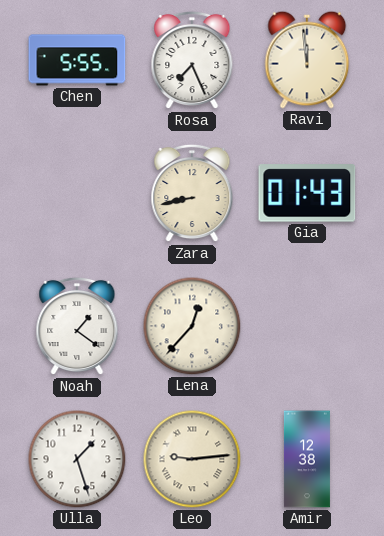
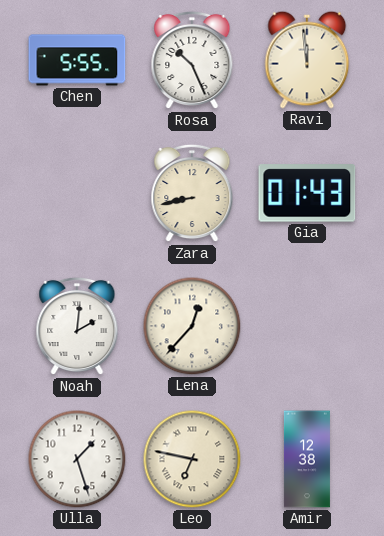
Rosa: 7:26 -> 10:26 (192, 60)
Noah: 1:21 -> 2:01 (77, 326)
Leo: 9:14 -> 6:47 (192, 459)
